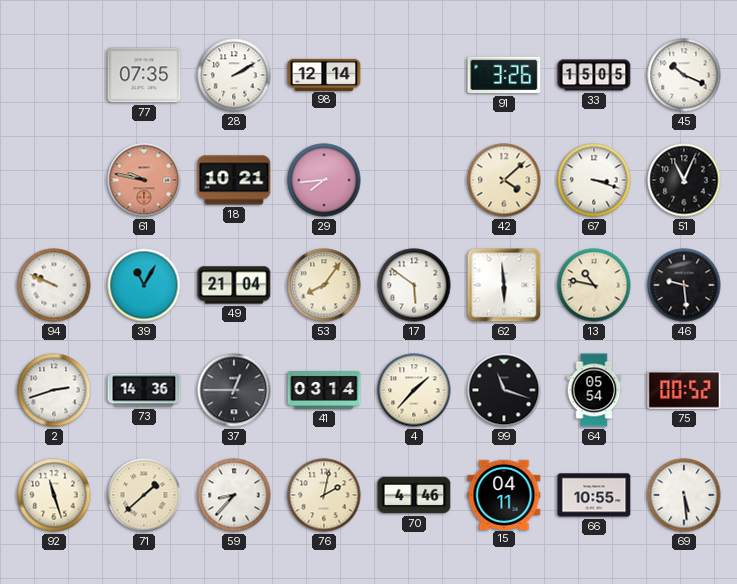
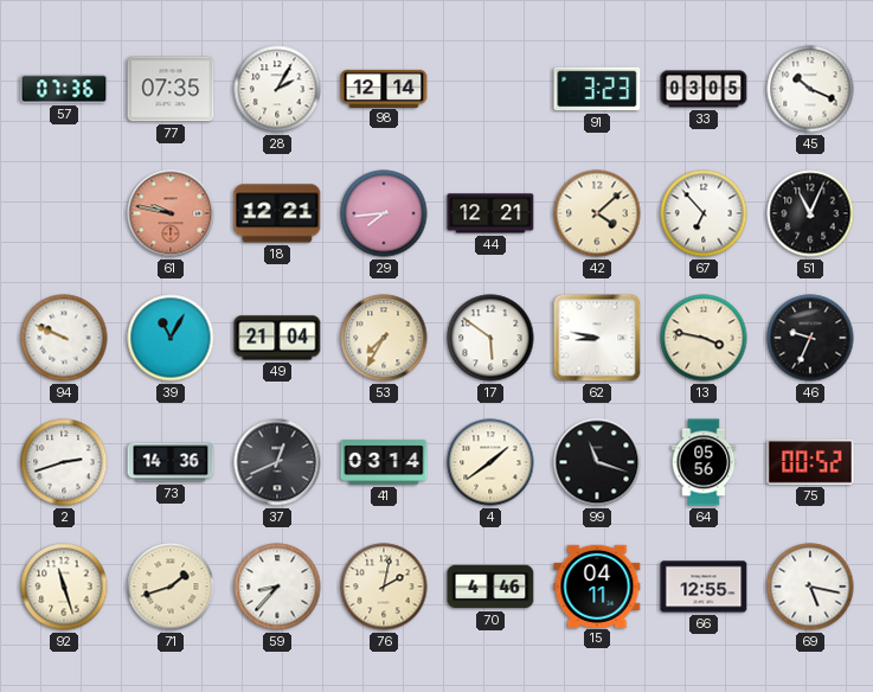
57: none -> 07:36 (64, 89)
28: 2:10 -> 2:05 (277, 89)
91: 3:26 -> 3:23 (597, 89)
33: 15:05 -> 03:05 (704, 89)
18: 10:21 -> 12:21 (277, 213)
44: none -> 12:21 (490, 213)
67: 3:18 -> 6:53 (704, 213)
53: 8:06 -> 7:35 (384, 338)
62: 5:59 -> 8:47 (597, 338)
13: 10:47 -> 3:47 (704, 338)
46: 9:29 -> 9:34 (810, 338)
37: 12:45 -> 12:41 (277, 462)
4: 1:37 -> 1:39 (490, 462)
64: 05:54 -> 05:56 (704, 462)
71: 1:38 -> 1:42 (171, 587)
66: 10:55 -> 12:55 (704, 587)
69: 5:29 -> 5:17 (810, 587)
